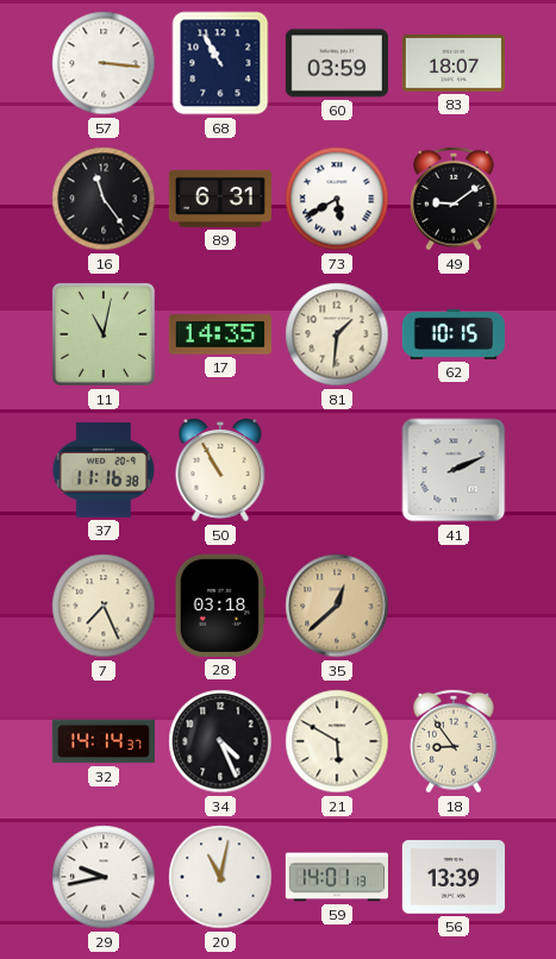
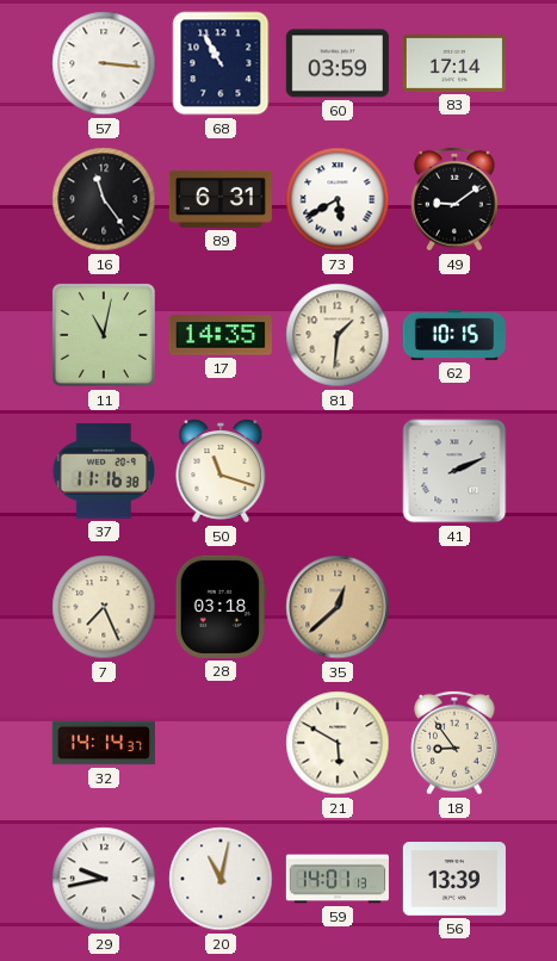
83: 18:07 -> 17:14 (454, 63)
50: 10:55 -> 11:18 (221, 471)
34: 4:26 -> none (220, 741)
